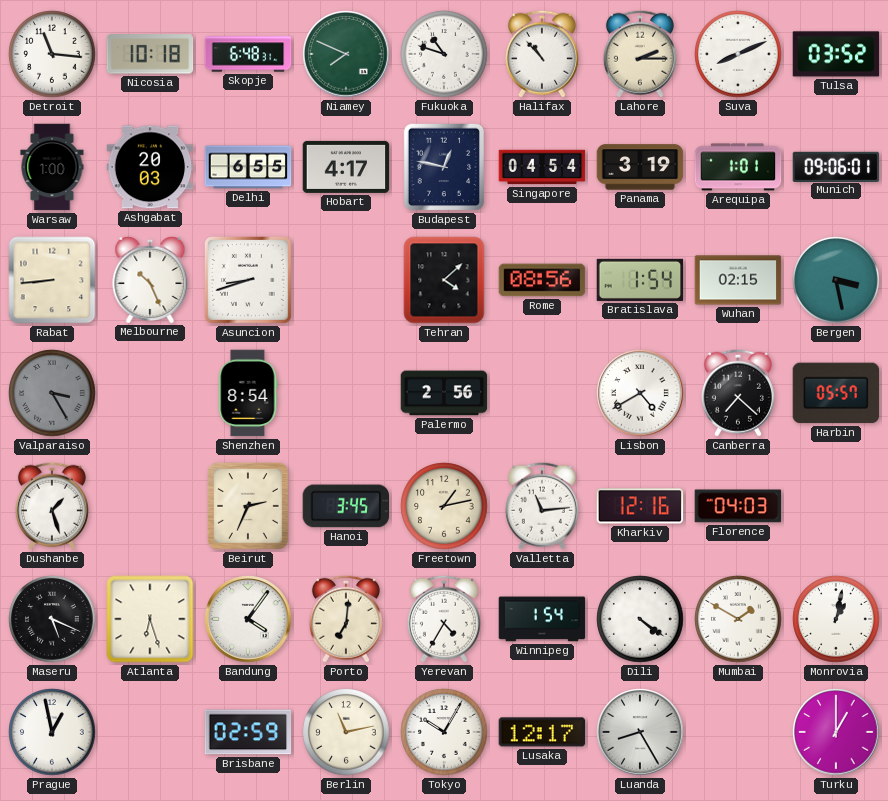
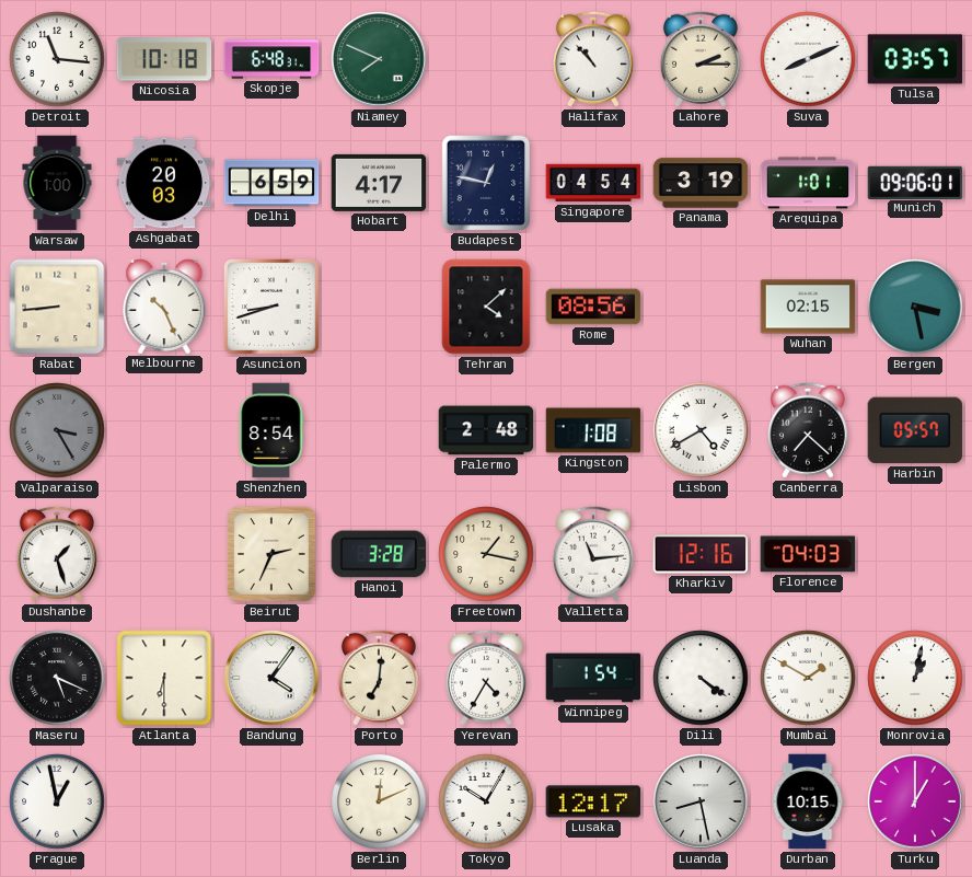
Fukuoka: 10:48 -> none (444, 54)
Tulsa: 03:52 -> 03:57 (915, 59)
Delhi: 6:55 -> 6:59 (271, 183)
Bratislava: 1:54 -> none (640, 280)
Palermo: 2:56 -> 2:48 (486, 430)
Kingston: none -> 1:08 (593, 430)
Hanoi: 3:45 -> 3:28 (379, 554)
Freetown: 1:13 -> 1:17 (486, 554)
Atlanta: 6:27 -> 6:30 (164, 678)
Brisbane: 02:59 -> none (248, 732)
Berlin: 11:13 -> 12:11 (379, 801)
Luanda: 8:25 -> 8:28 (701, 801)
Durban: none -> 10:15 (808, 801)
